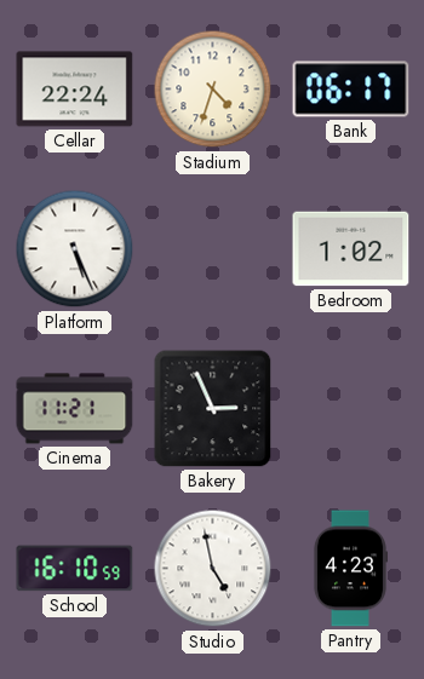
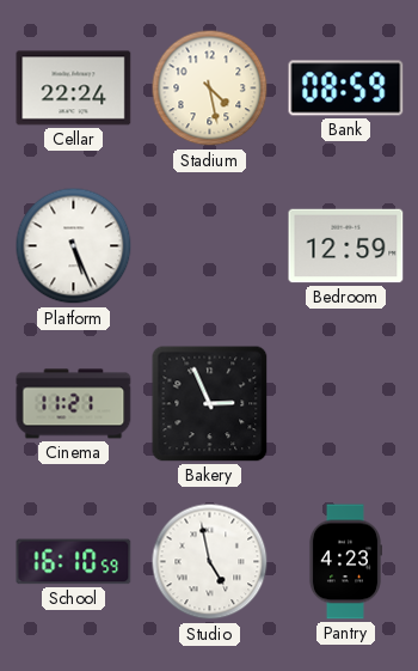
Stadium: 4:33 -> 4:28 (210, 89)
Bank: 06:17 -> 08:59 (346, 89)
Bedroom: 1:02 -> 12:59 (346, 246)
